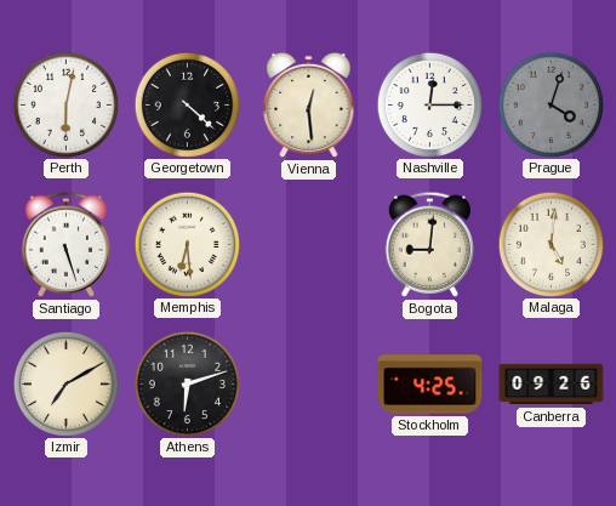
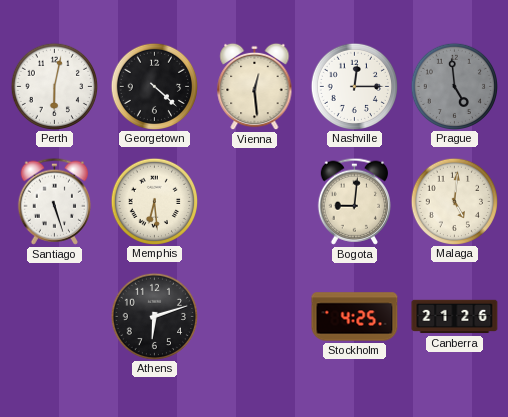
Prague: 4:03 -> 4:59 (454, 86)
Izmir: 7:10 -> none (65, 383)
Canberra: 09:26 -> 21:26 (455, 317)
